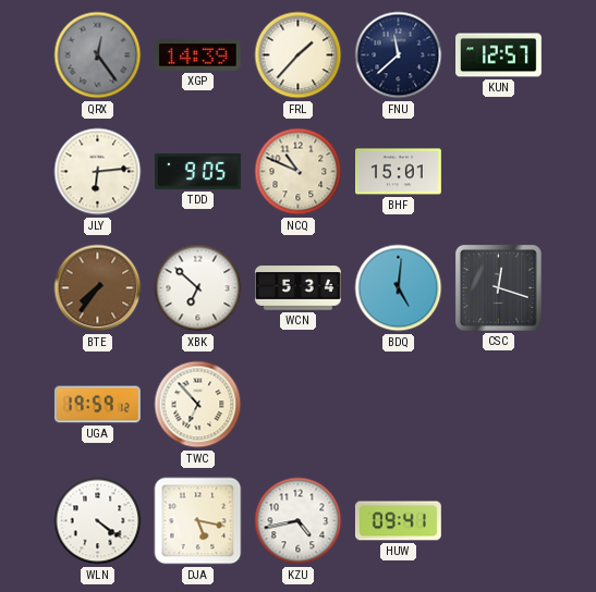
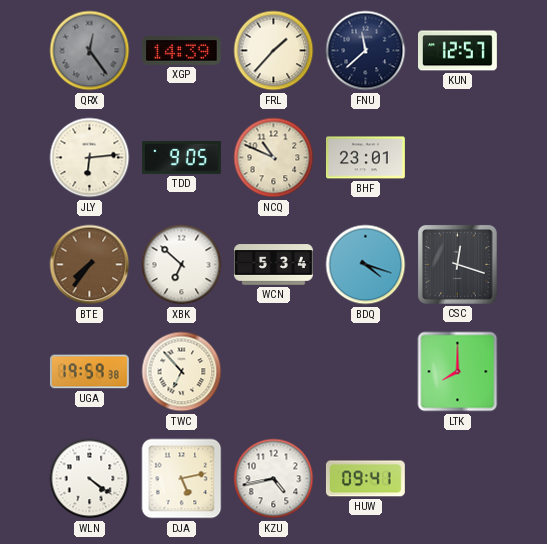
BHF: 15:01 -> 23:01 (366, 158)
BDQ: 5:01 -> 4:18 (366, 265)
UGA: 19:59:12 -> 19:59:38 (89, 372)
LTK: none -> 8:00 (458, 372)
DJA: 5:17 -> 5:13 (182, 479)
